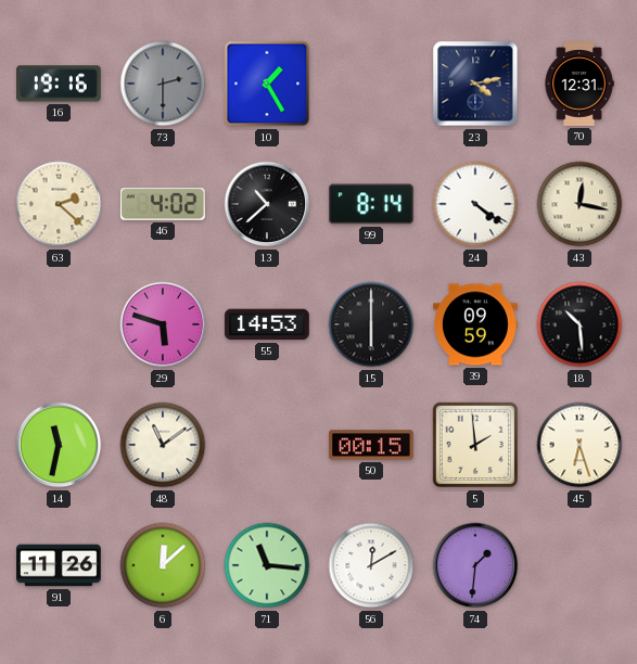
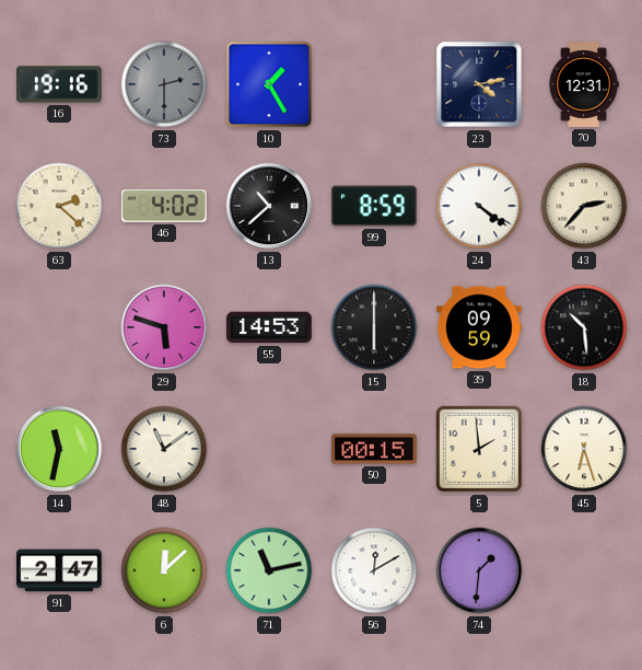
99: 8:14 -> 8:59 (374, 206)
43: 12:17 -> 2:37 (584, 206)
91: 11:26 -> 2:47 (60, 570)
71: 11:16 -> 11:13 (269, 570)
